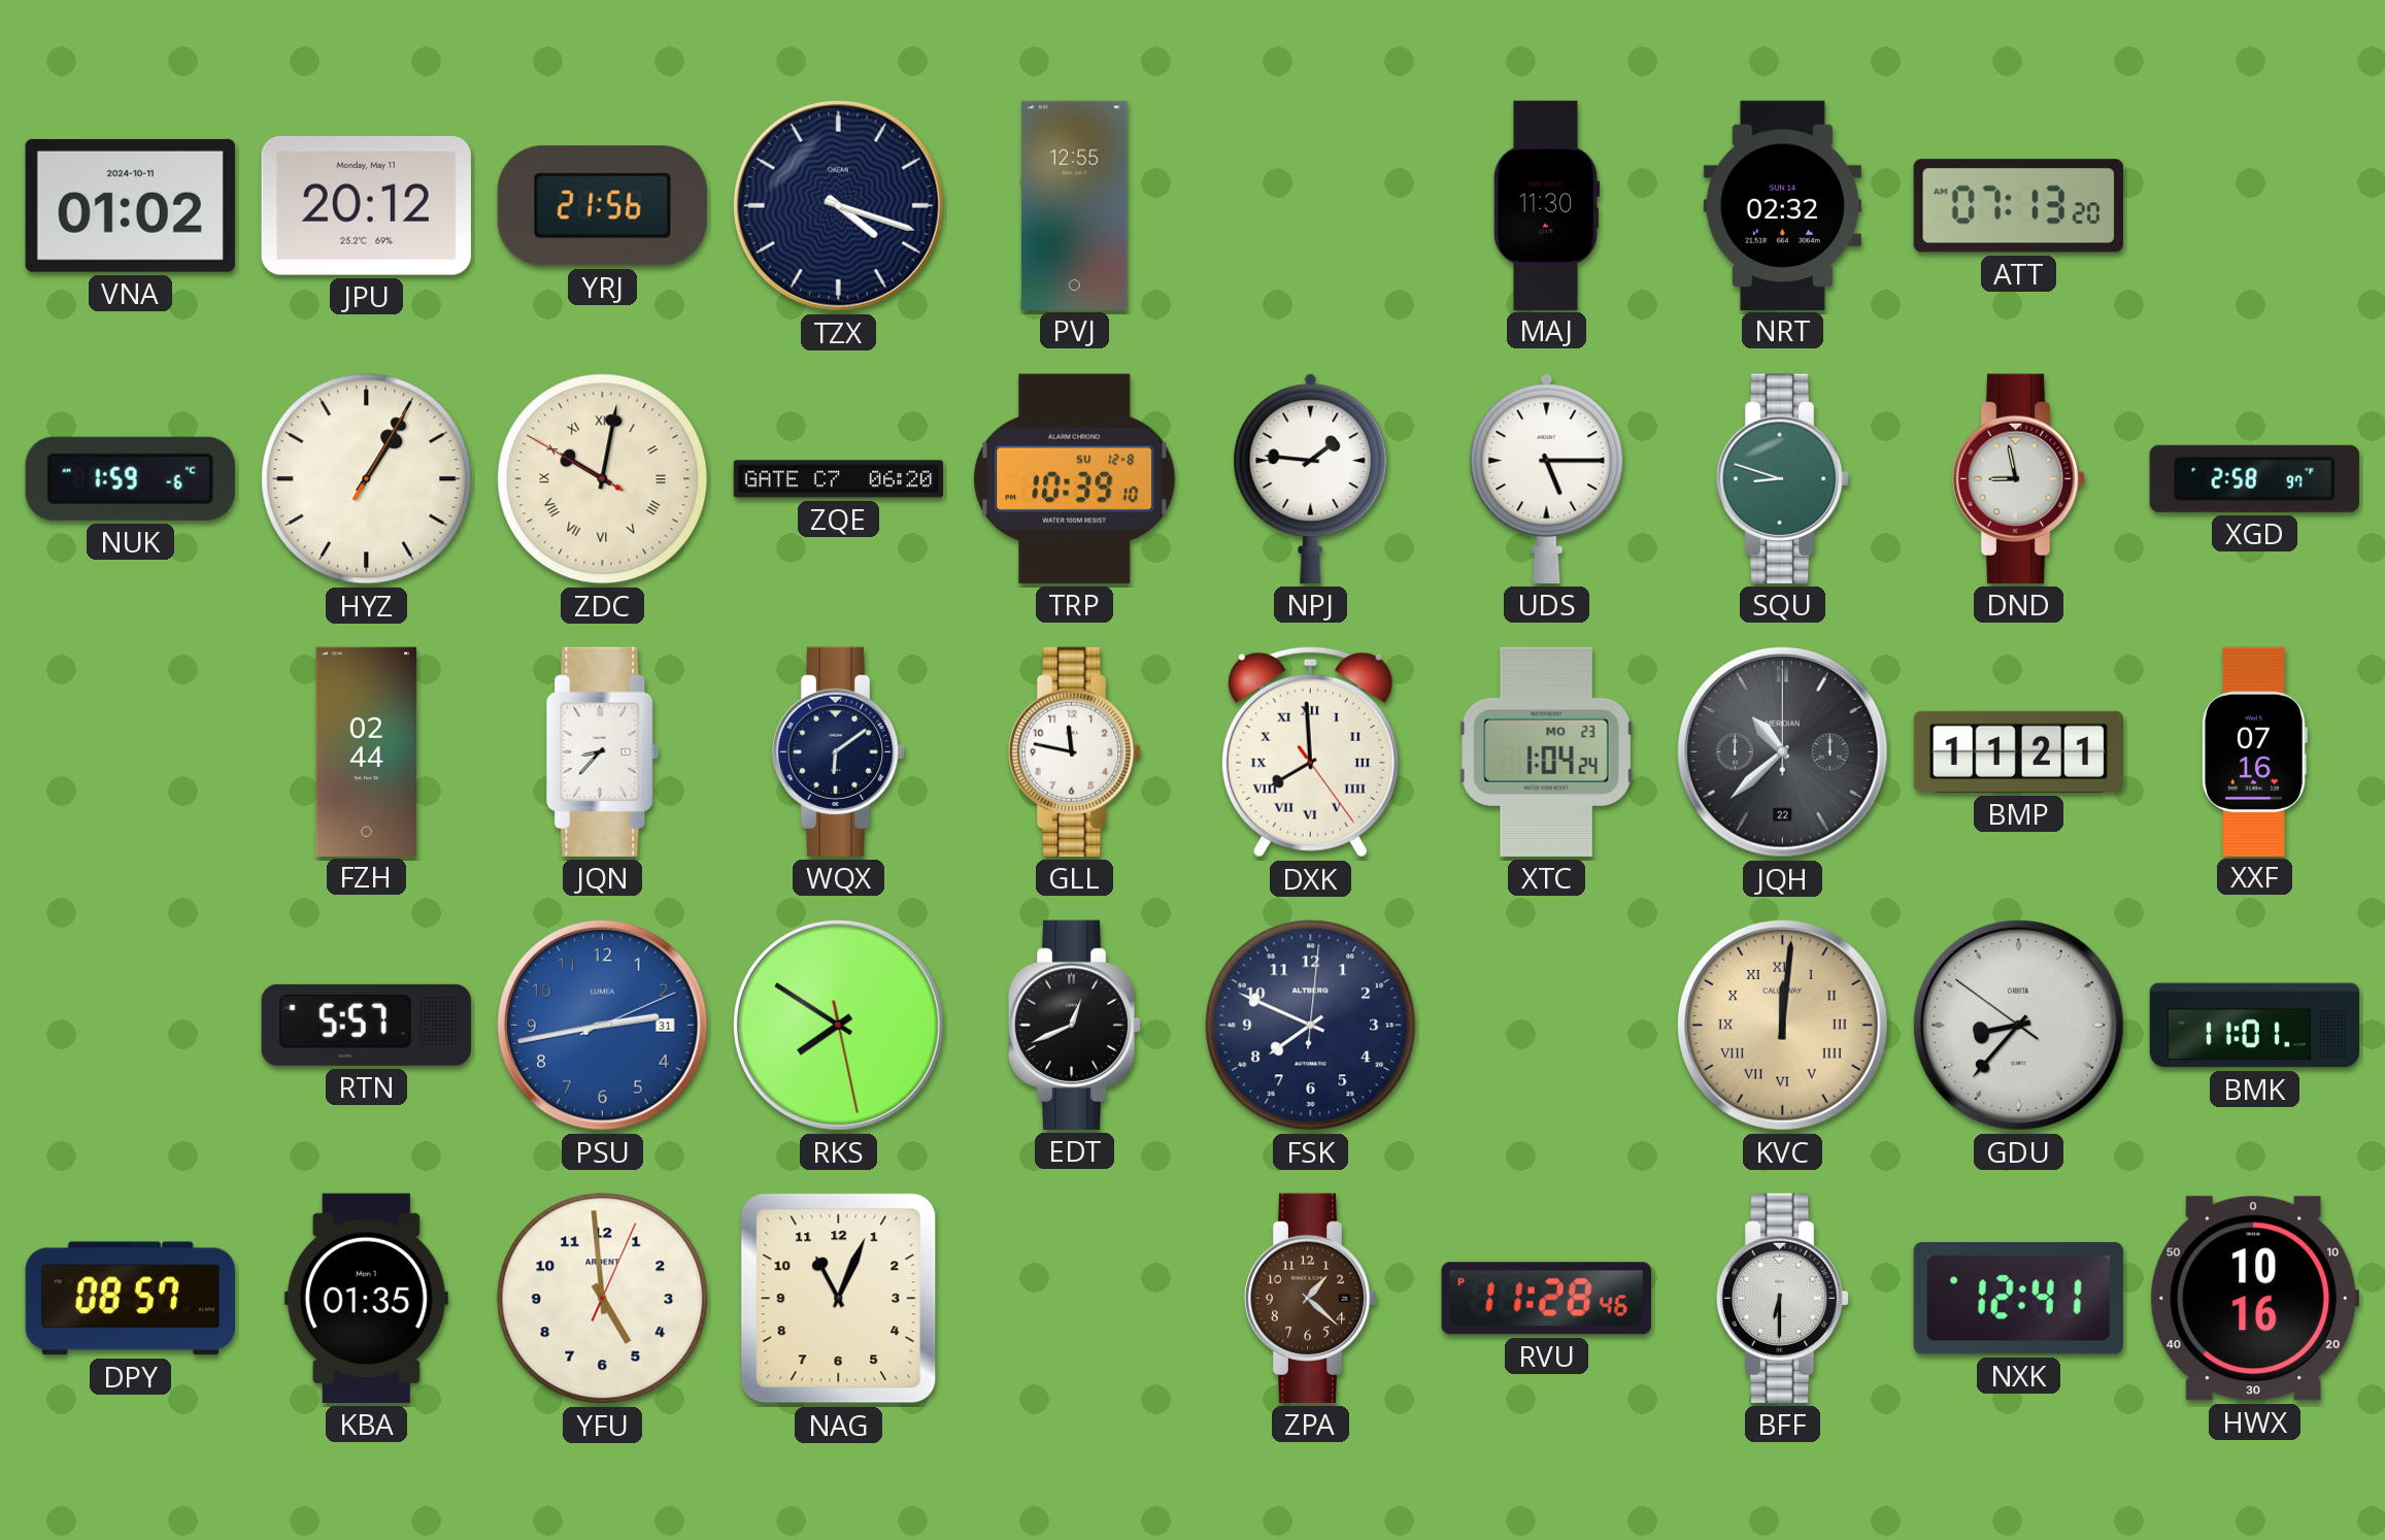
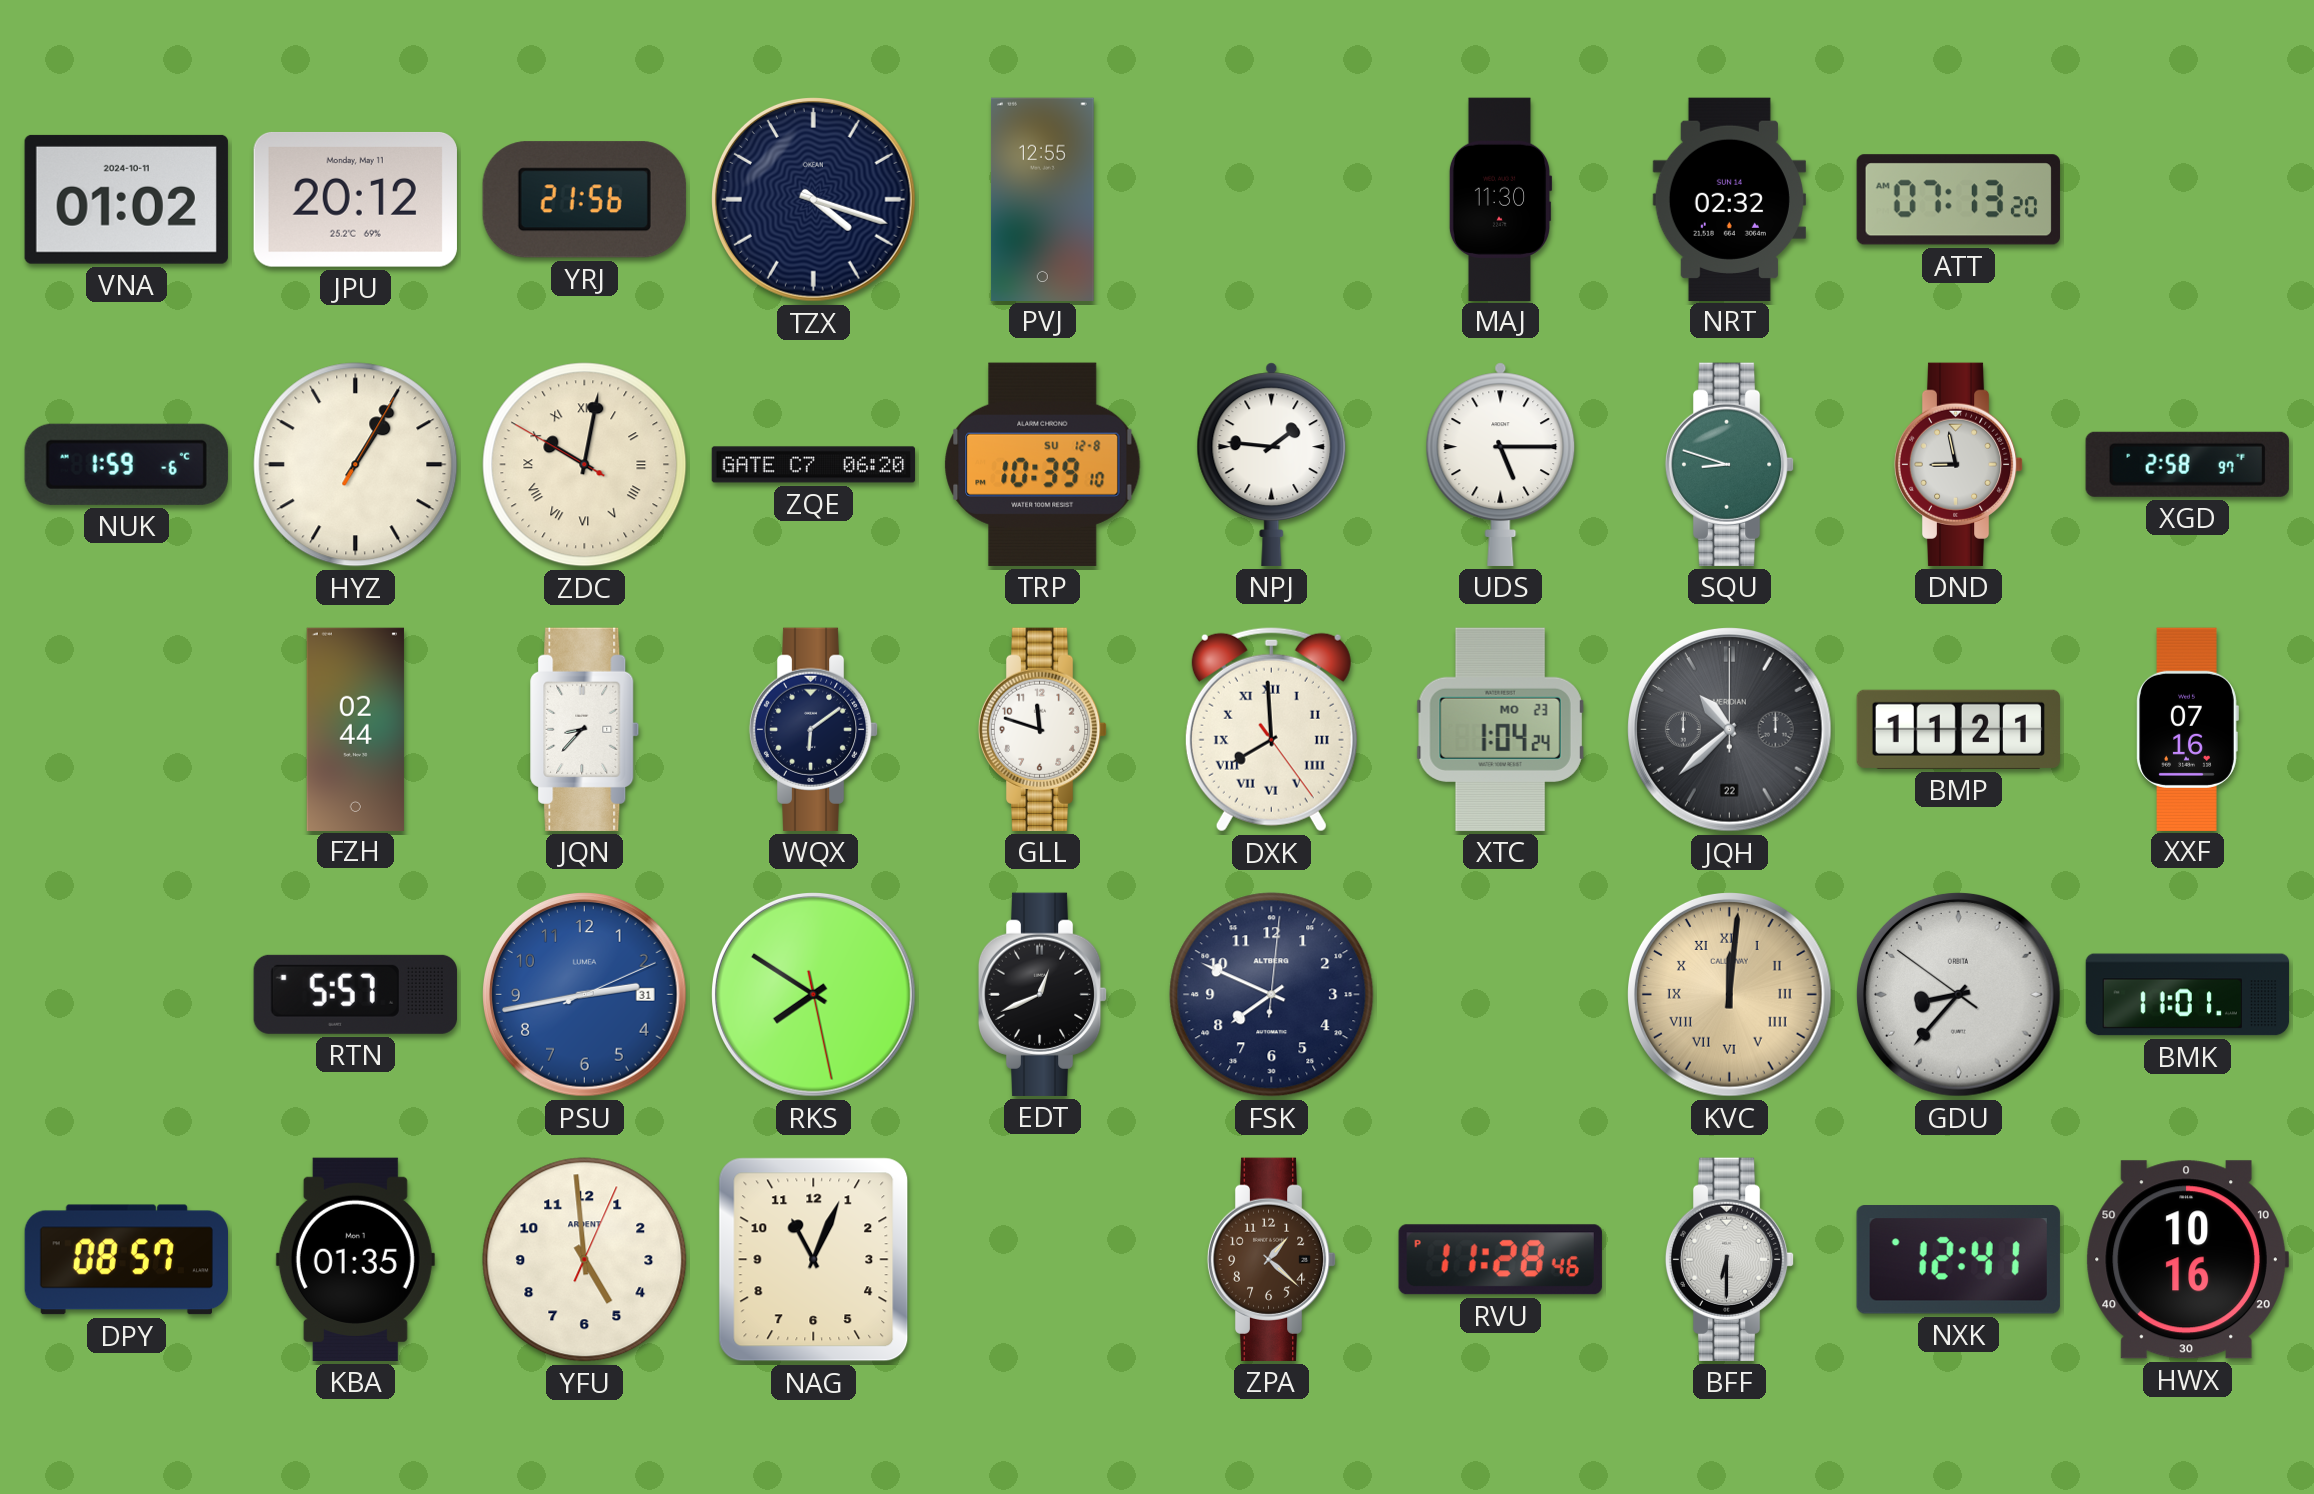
GLL: 11:47 -> 11:48 (1043, 729)
